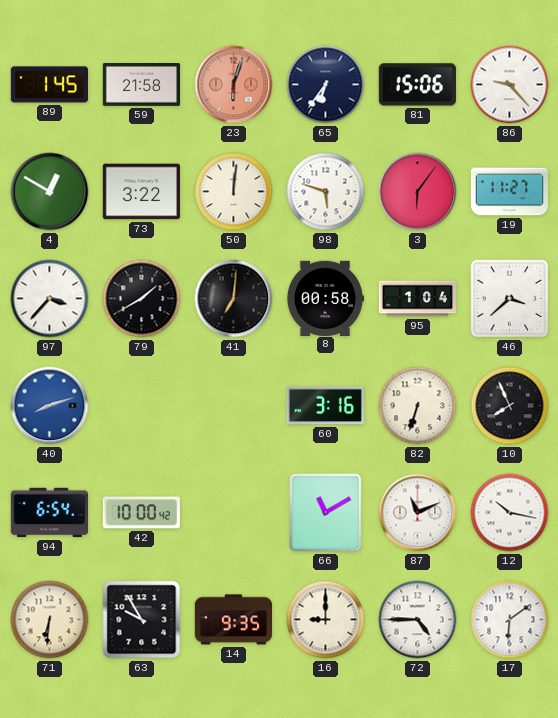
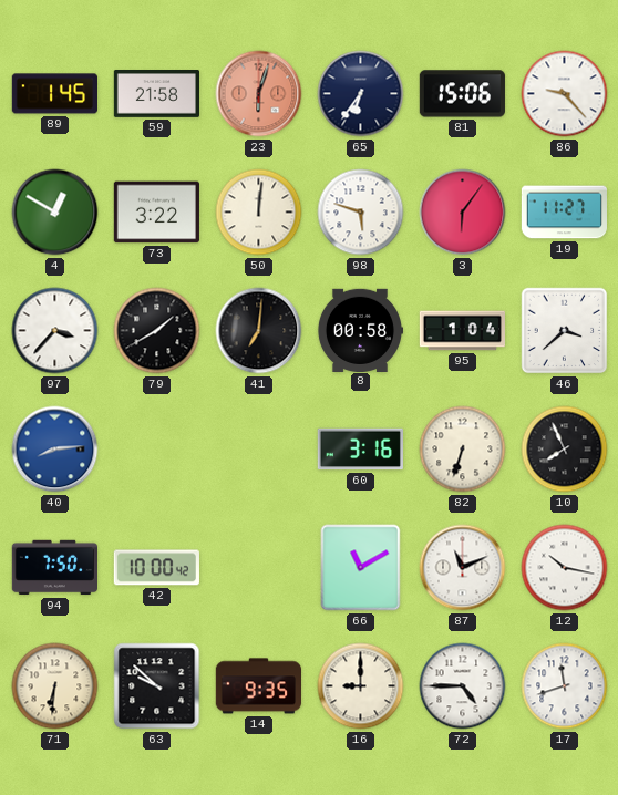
40: 8:12 -> 8:14 (55, 450)
94: 6:54 -> 7:50 (54, 568)
63: 9:55 -> 9:52 (157, 686)
17: 6:09 -> 11:42 (565, 686)
